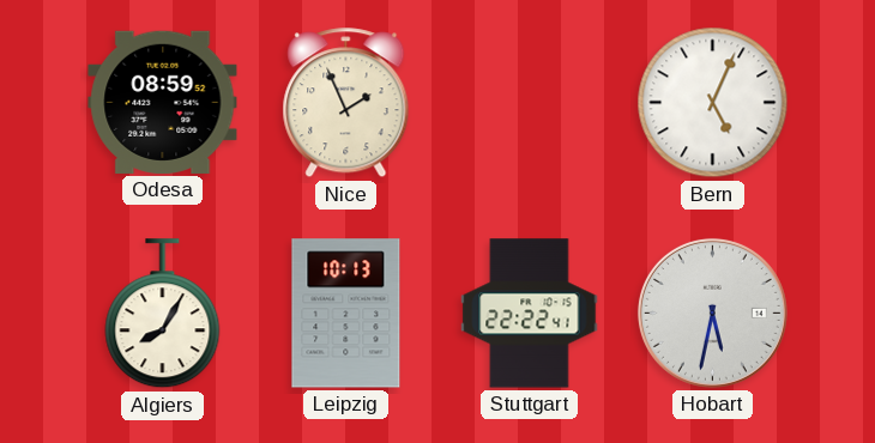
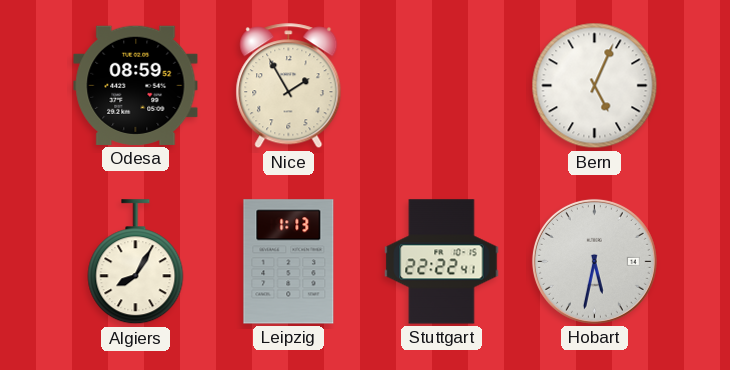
Nice: 1:56 -> 1:55 (289, 86)
Leipzig: 10:13 -> 1:13 (289, 262)
